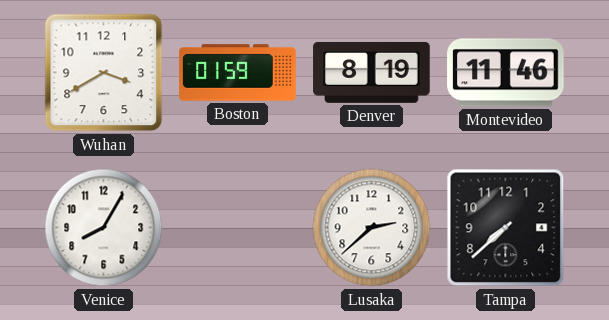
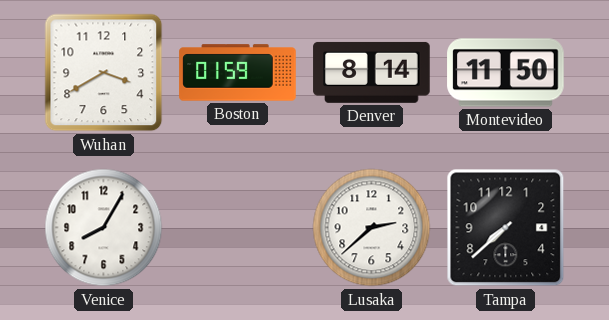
Denver: 8:19 -> 8:14 (372, 72)
Montevideo: 11:46 -> 11:50 (506, 73)
